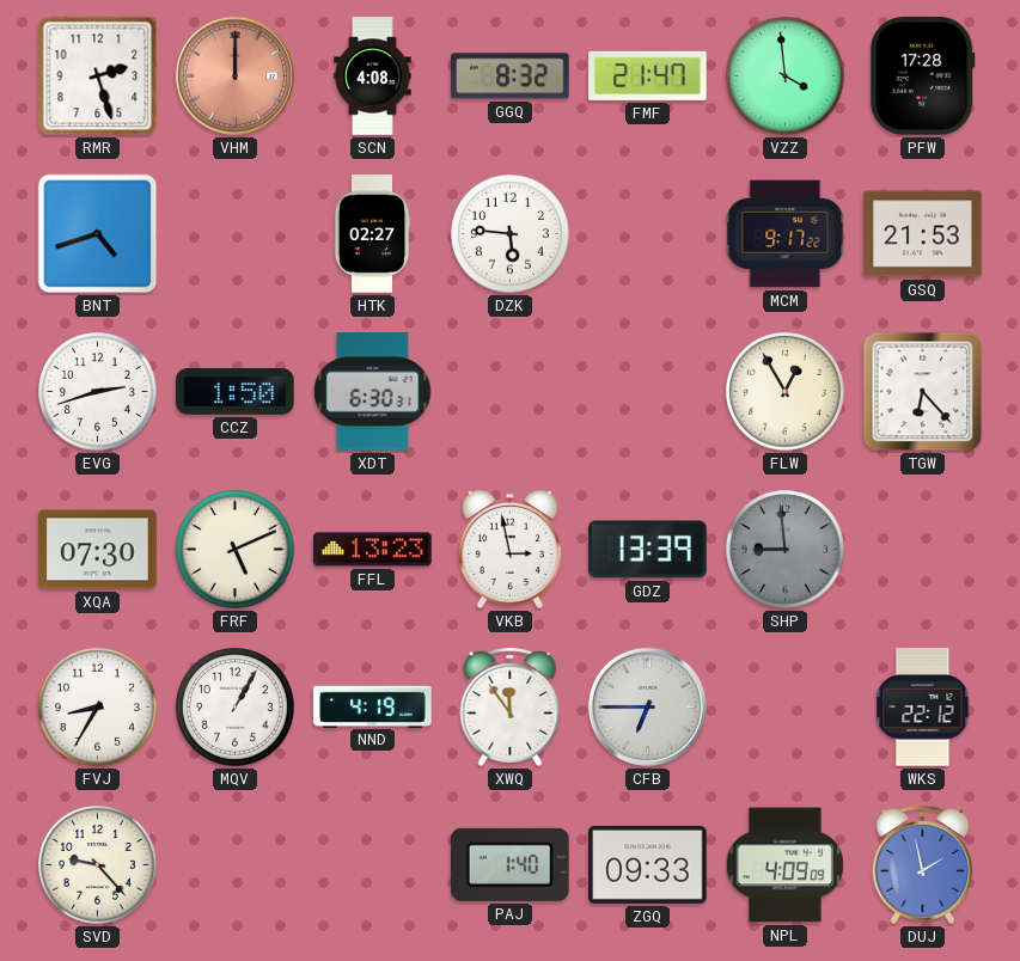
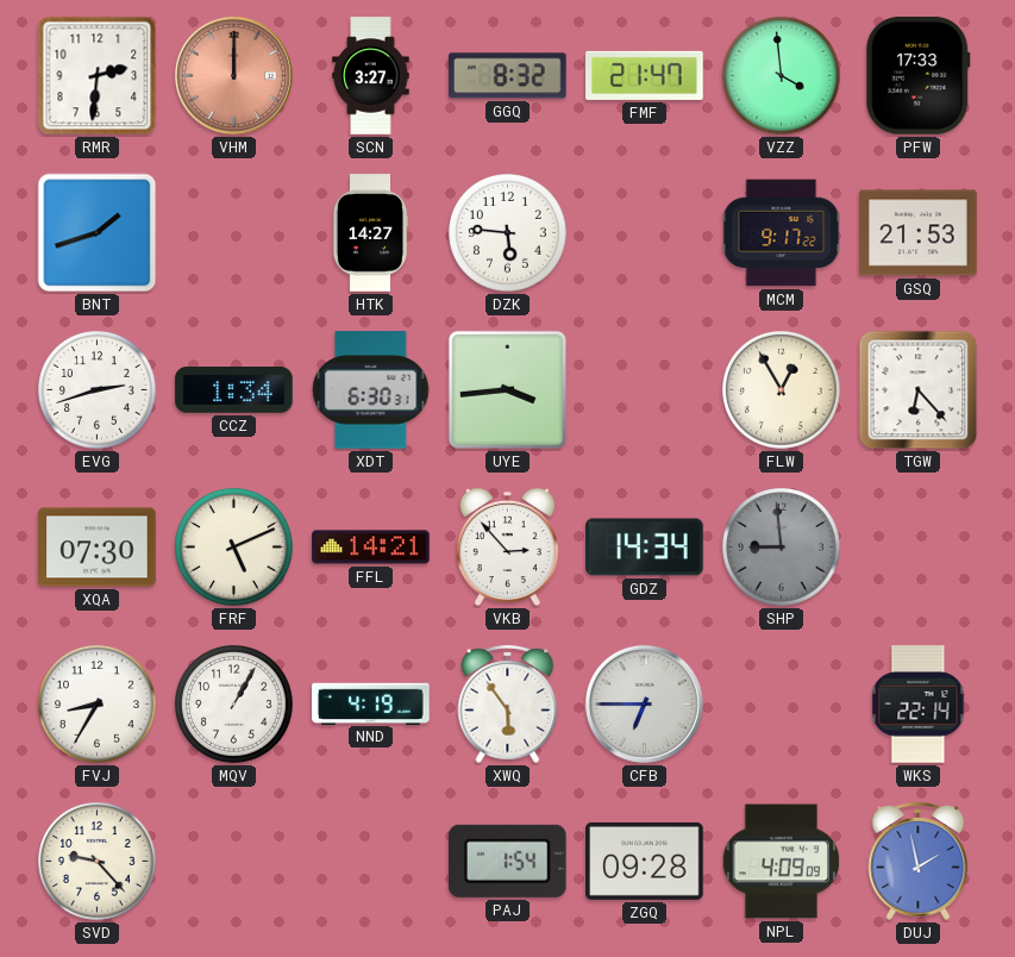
RMR: 2:27 -> 2:31 (98, 76)
SCN: 4:08 -> 3:27 (371, 76)
PFW: 17:28 -> 17:33 (917, 76)
BNT: 4:42 -> 1:42 (98, 233)
HTK: 02:27 -> 14:27 (370, 233)
CCZ: 1:50 -> 1:34 (234, 390)
UYE: none -> 3:44 (507, 389)
FFL: 13:23 -> 14:21 (371, 548)
VKB: 2:58 -> 2:53 (507, 548)
GDZ: 13:39 -> 14:34 (645, 548)
XWQ: 11:54 -> 5:54 (508, 703)
WKS: 22:12 -> 22:14 (919, 705)
PAJ: 1:40 -> 1:54 (507, 861)
ZGQ: 09:33 -> 09:28 (645, 861)
